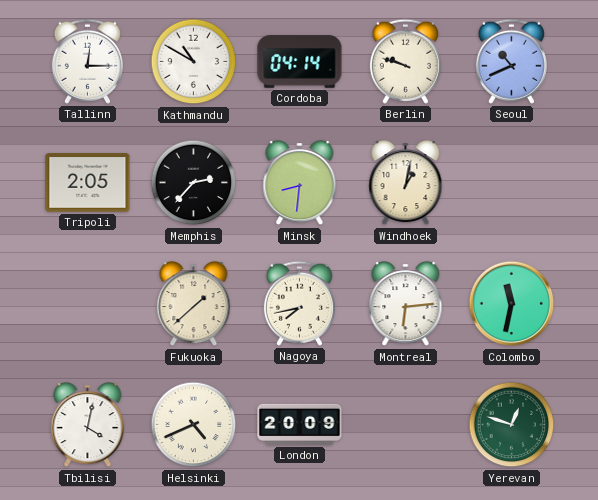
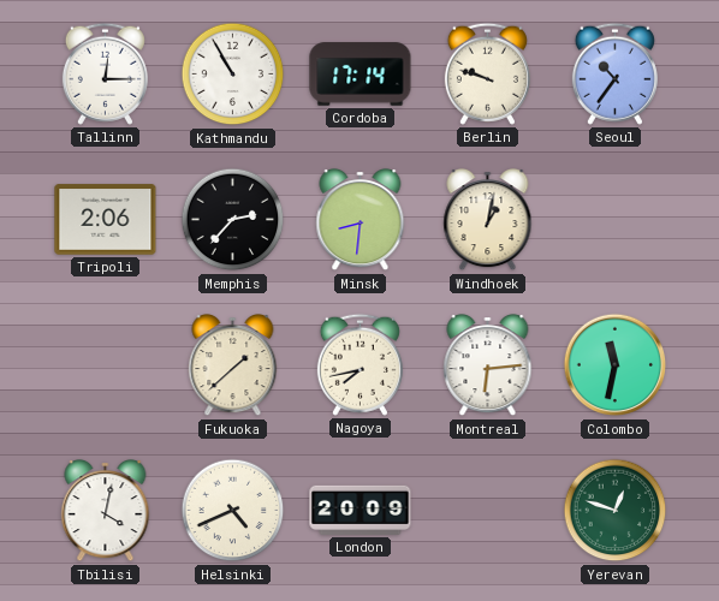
Kathmandu: 10:50 -> 10:55 (233, 75)
Cordoba: 04:14 -> 17:14 (361, 75)
Seoul: 10:41 -> 10:36 (614, 73)
Tripoli: 2:05 -> 2:06 (106, 220)
